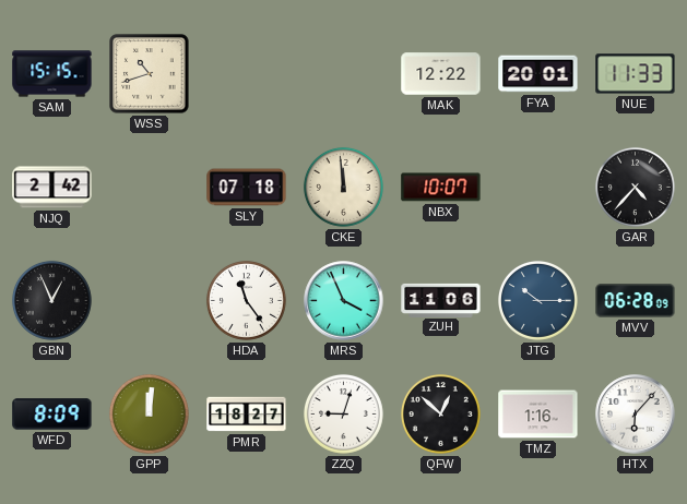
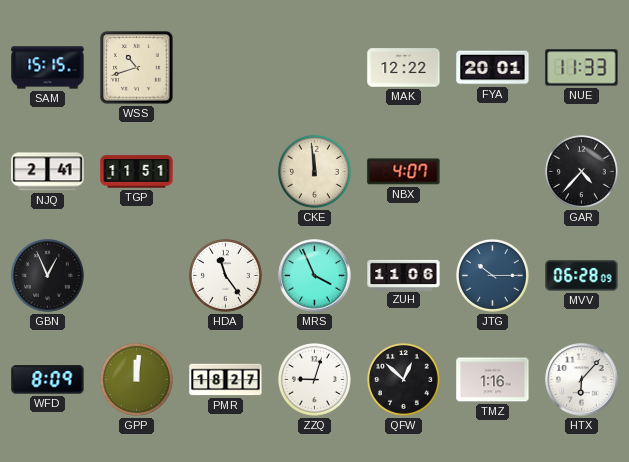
NJQ: 2:42 -> 2:41 (48, 172)
TGP: none -> 11:51 (137, 172)
SLY: 07:18 -> none (247, 188)
NBX: 10:07 -> 4:07 (404, 172)
